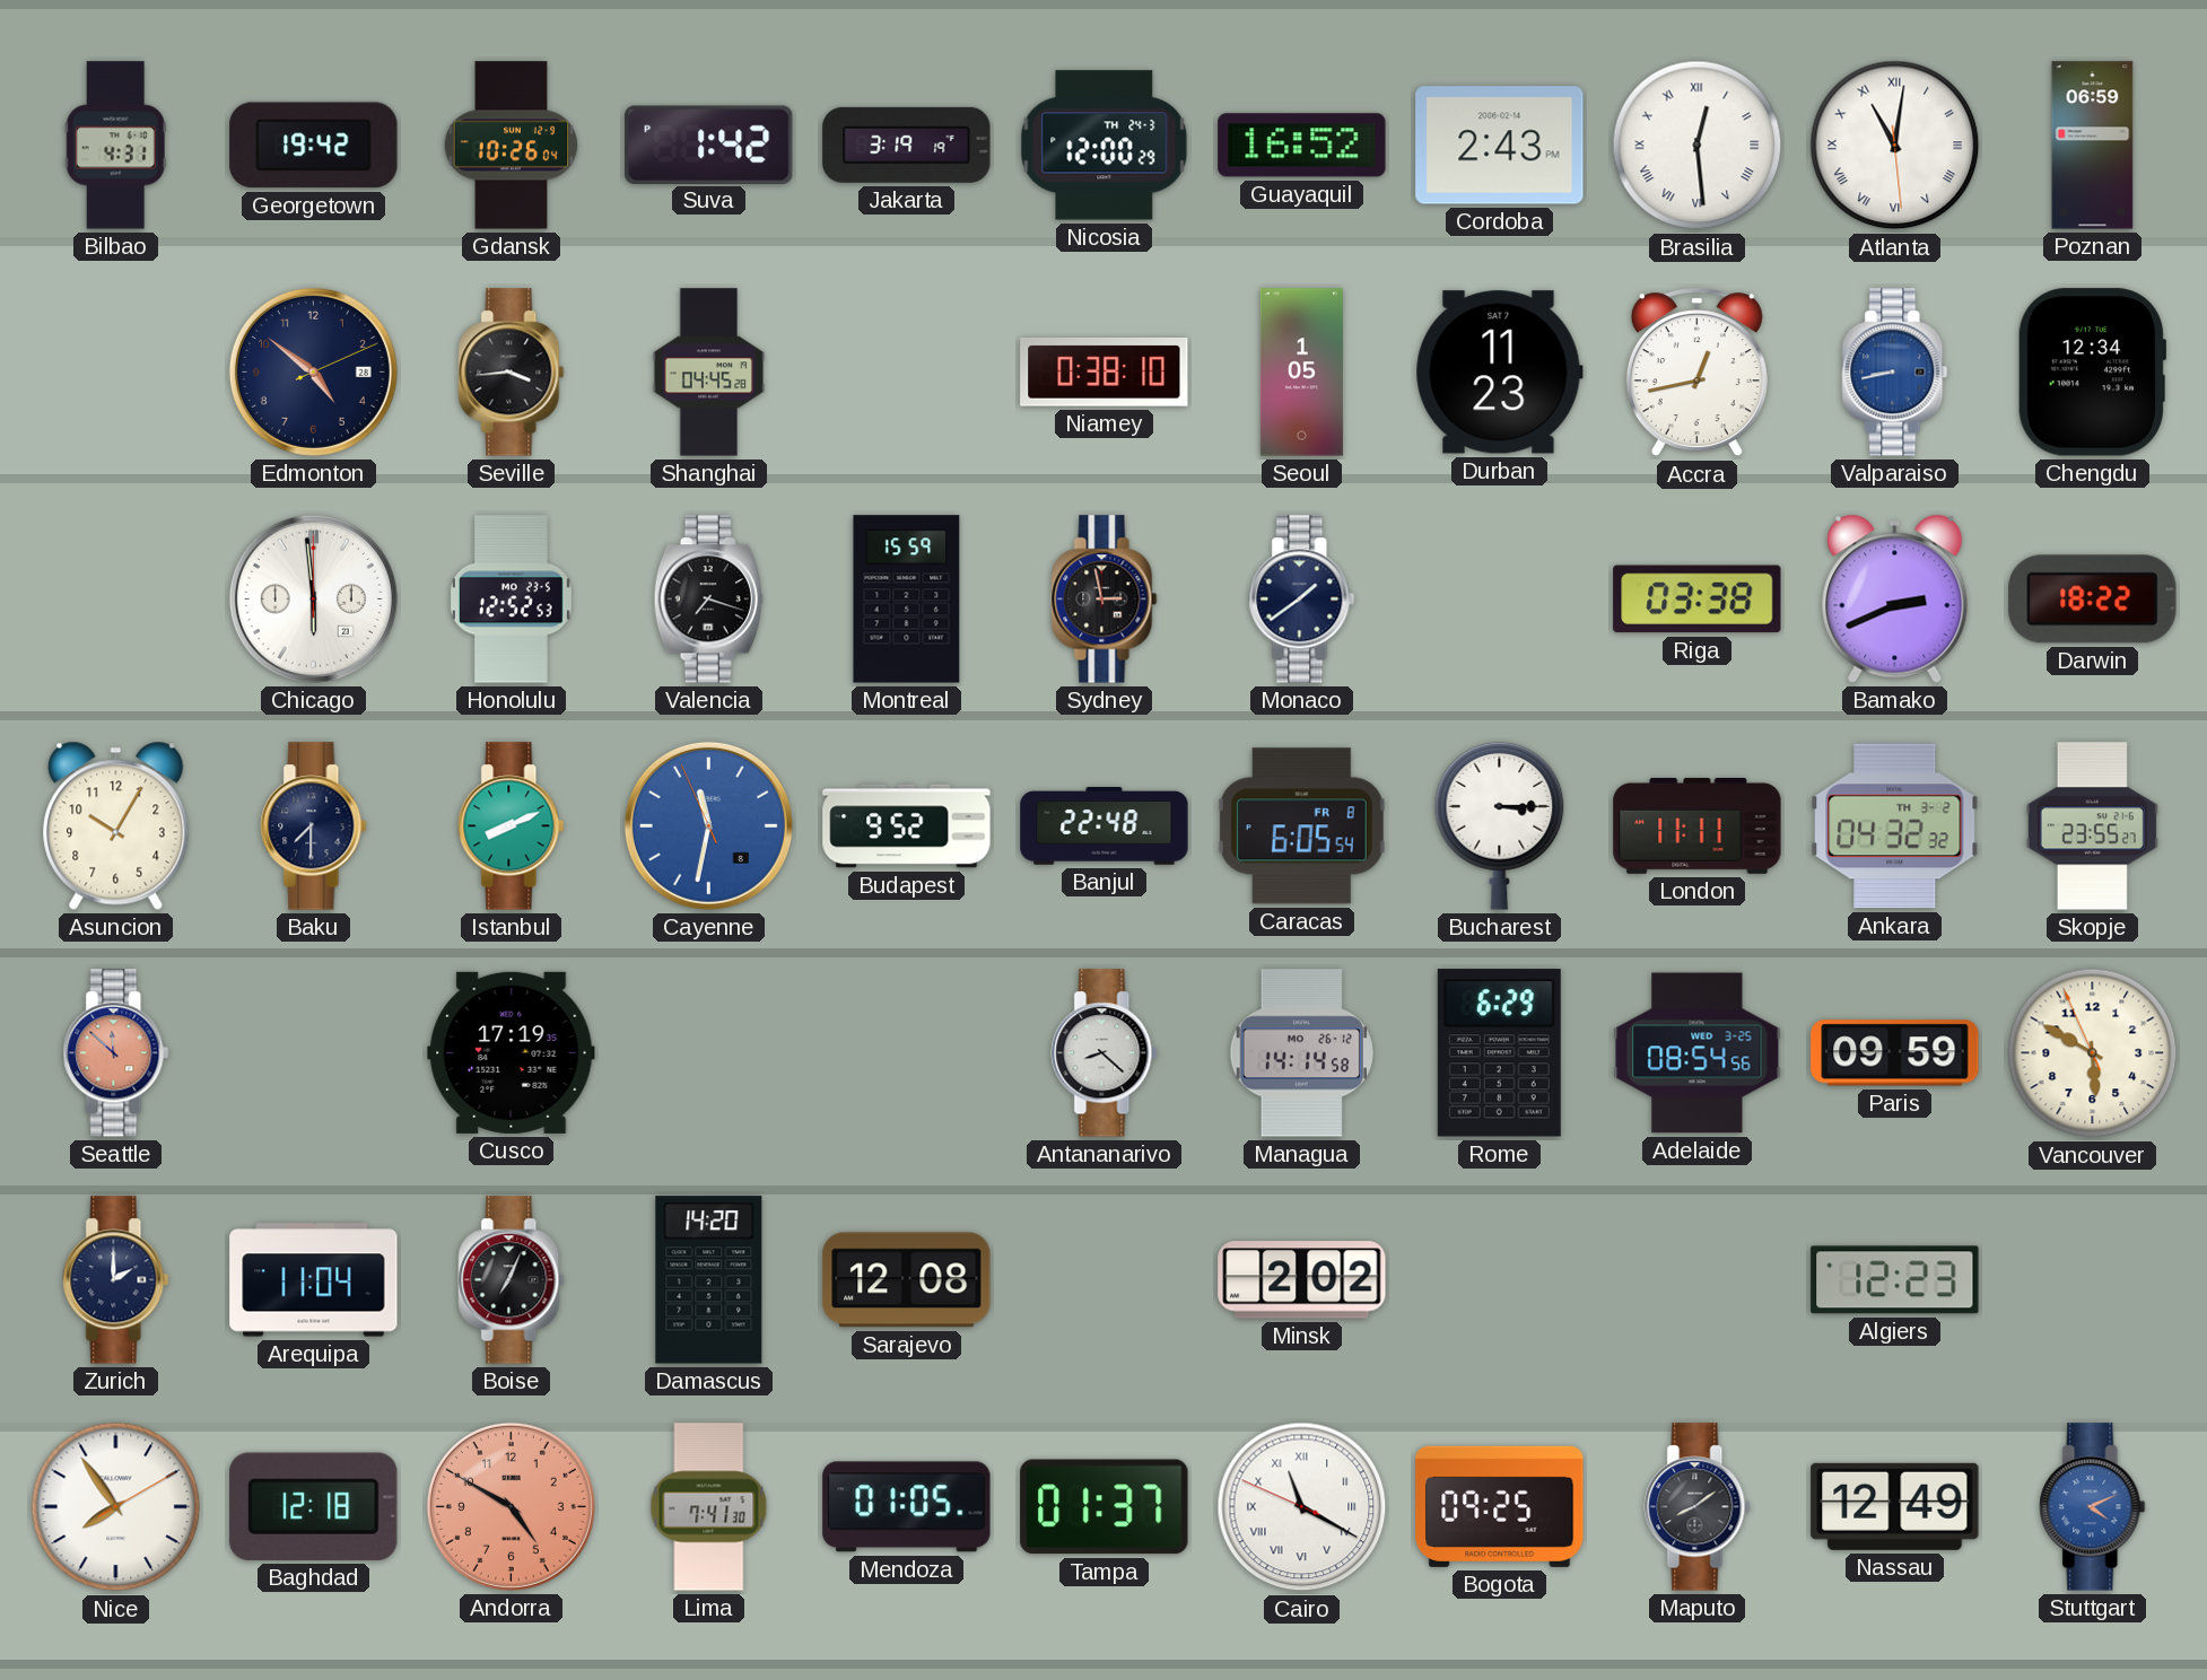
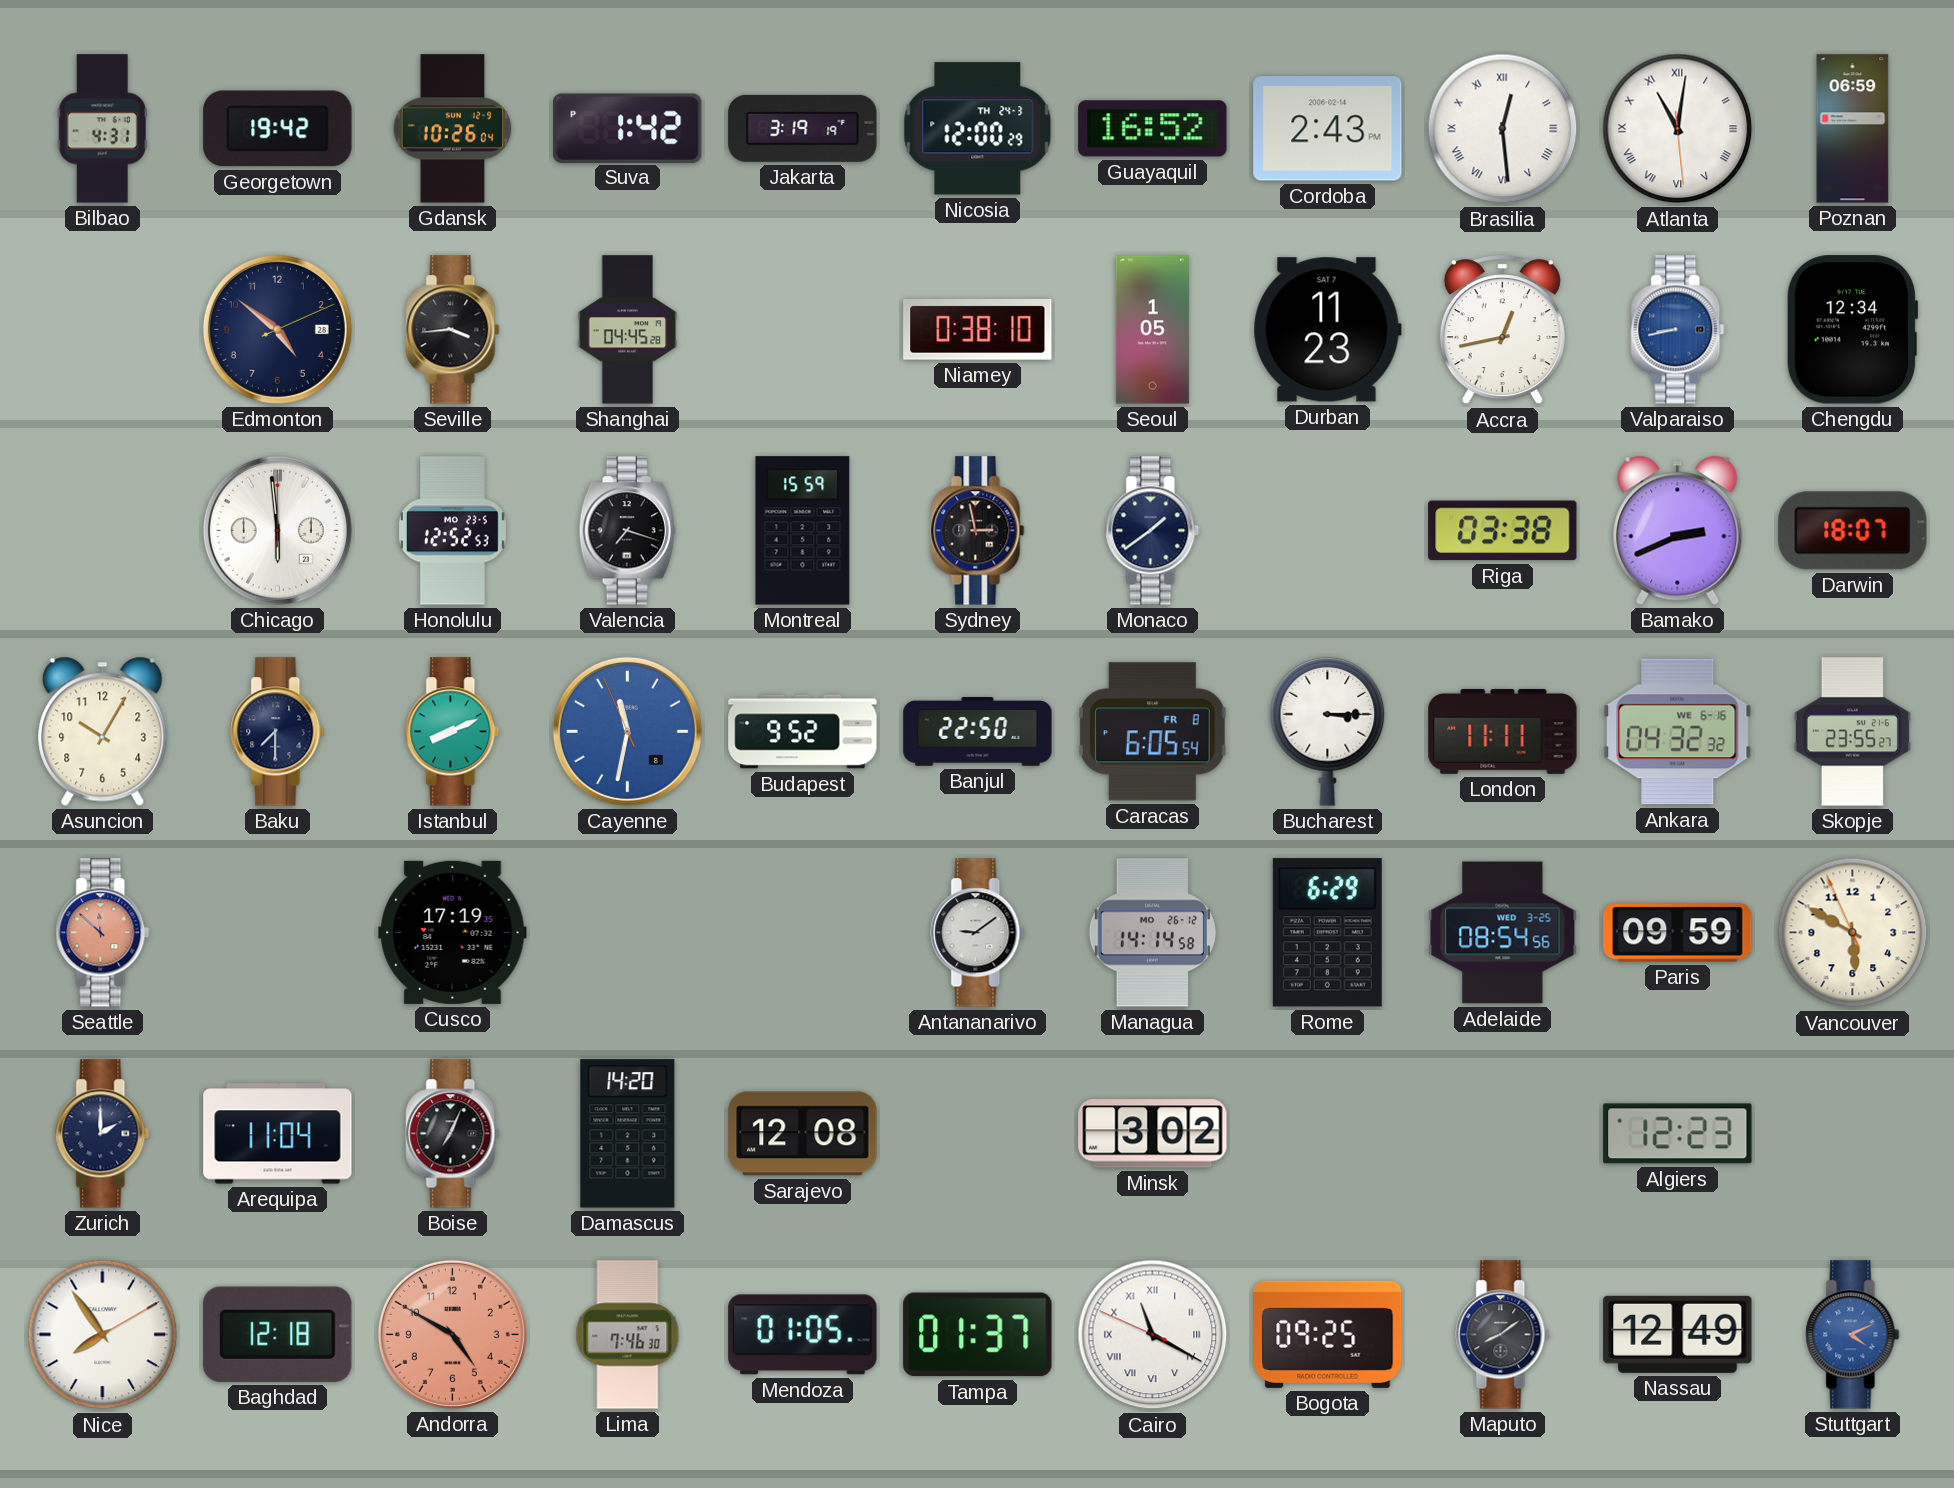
Darwin: 18:22 -> 18:07 (1853, 531)
Banjul: 22:48 -> 22:50 (978, 732)
Ankara date: TH 3-2 -> WE 6-16 (1678, 732)
Antananarivo: 8:22 -> 9:09 (978, 933)
Minsk: 2:02 -> 3:02 (1153, 1134)
Lima: 7:41 -> 7:46 (628, 1335)
